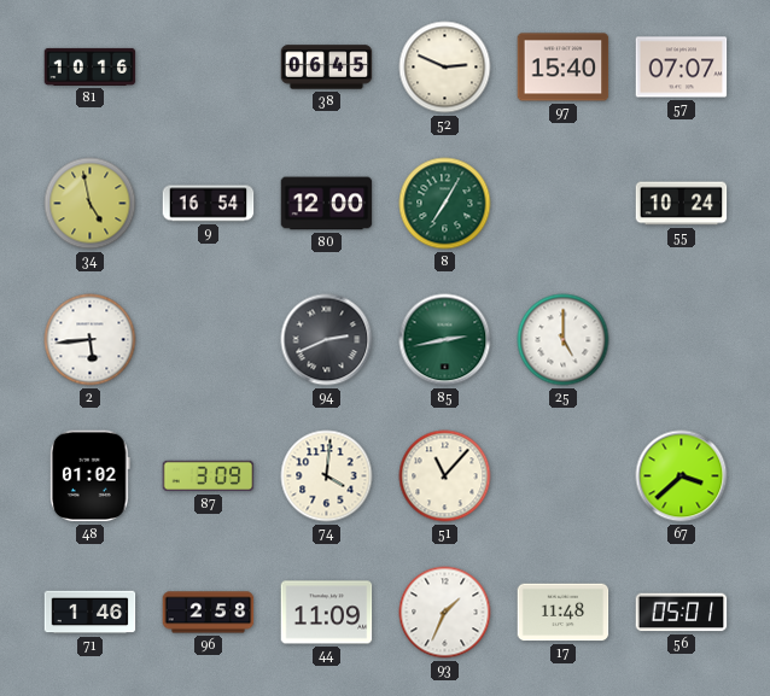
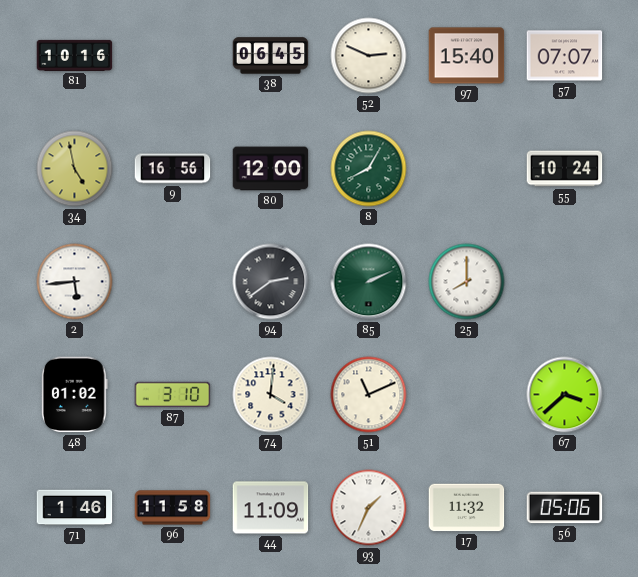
9: 16:54 -> 16:56 (173, 169)
8: 7:05 -> 8:05 (369, 169)
94: 2:41 -> 2:39 (271, 282)
85: 2:43 -> 2:11 (369, 282)
25: 5:00 -> 8:00 (467, 282)
87: 3:09 -> 3:10 (173, 395)
51: 11:07 -> 11:11 (369, 395)
96: 2:58 -> 11:58 (173, 508)
17: 11:48 -> 11:32 (467, 508)
56: 05:01 -> 05:06 (565, 508)
